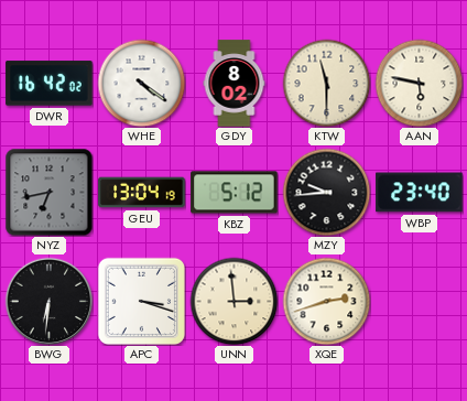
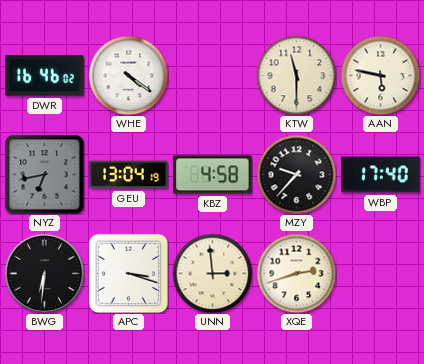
DWR: 16:42 -> 16:46 (45, 76)
GDY: 8:02 -> none (235, 84)
KBZ: 5:12 -> 4:58 (213, 175)
MZY: 9:44 -> 9:37 (296, 174)
WBP: 23:40 -> 17:40 (381, 175)
